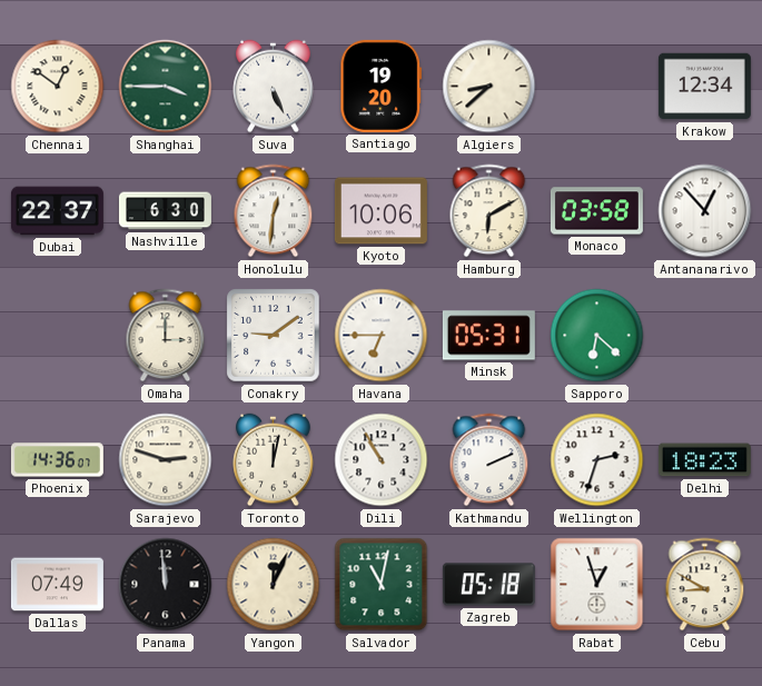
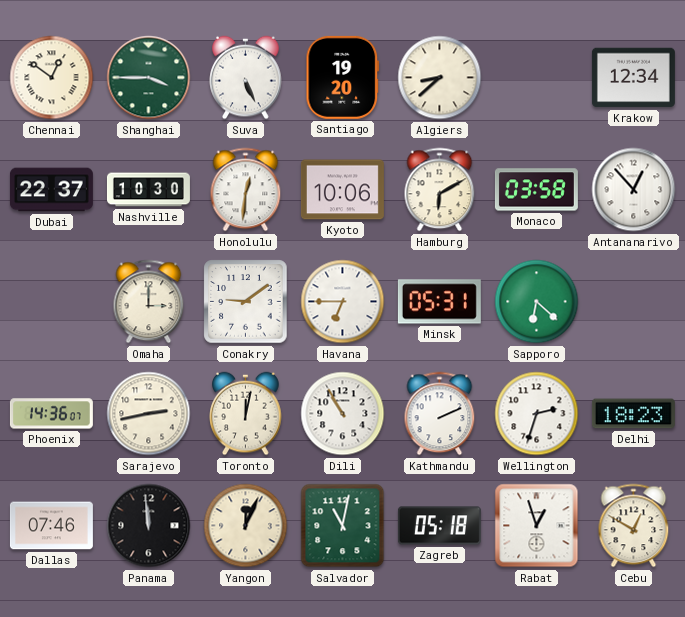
Nashville: 6:30 -> 10:30 (148, 190)
Sarajevo: 2:48 -> 2:43 (149, 414)
Dallas: 07:49 -> 07:46 (51, 526)
Cebu: 8:50 -> 12:50 (634, 526)
